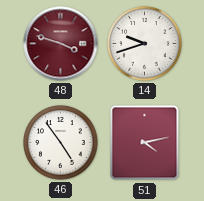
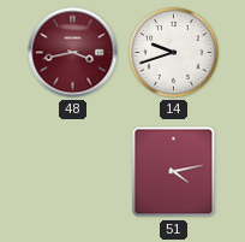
48: 3:48 -> 3:43 (73, 53)
46: 4:54 -> none (61, 143)
